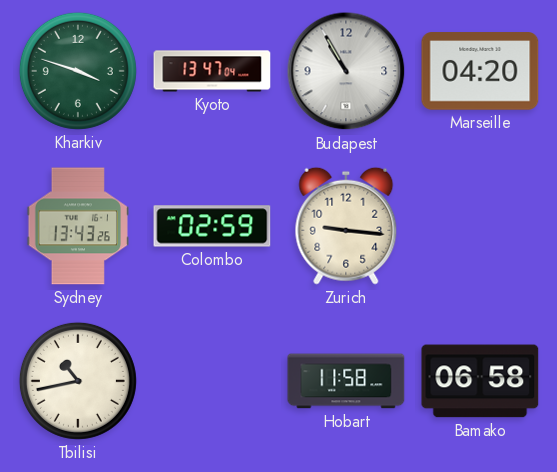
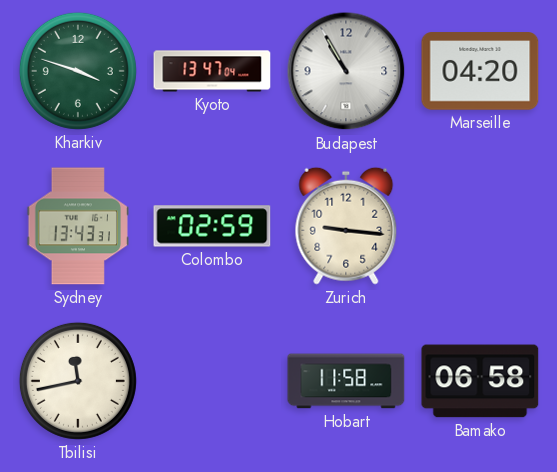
Sydney: 13:43:26 -> 13:43:31 (78, 226)
Tbilisi: 10:43 -> 11:43 (78, 381)
